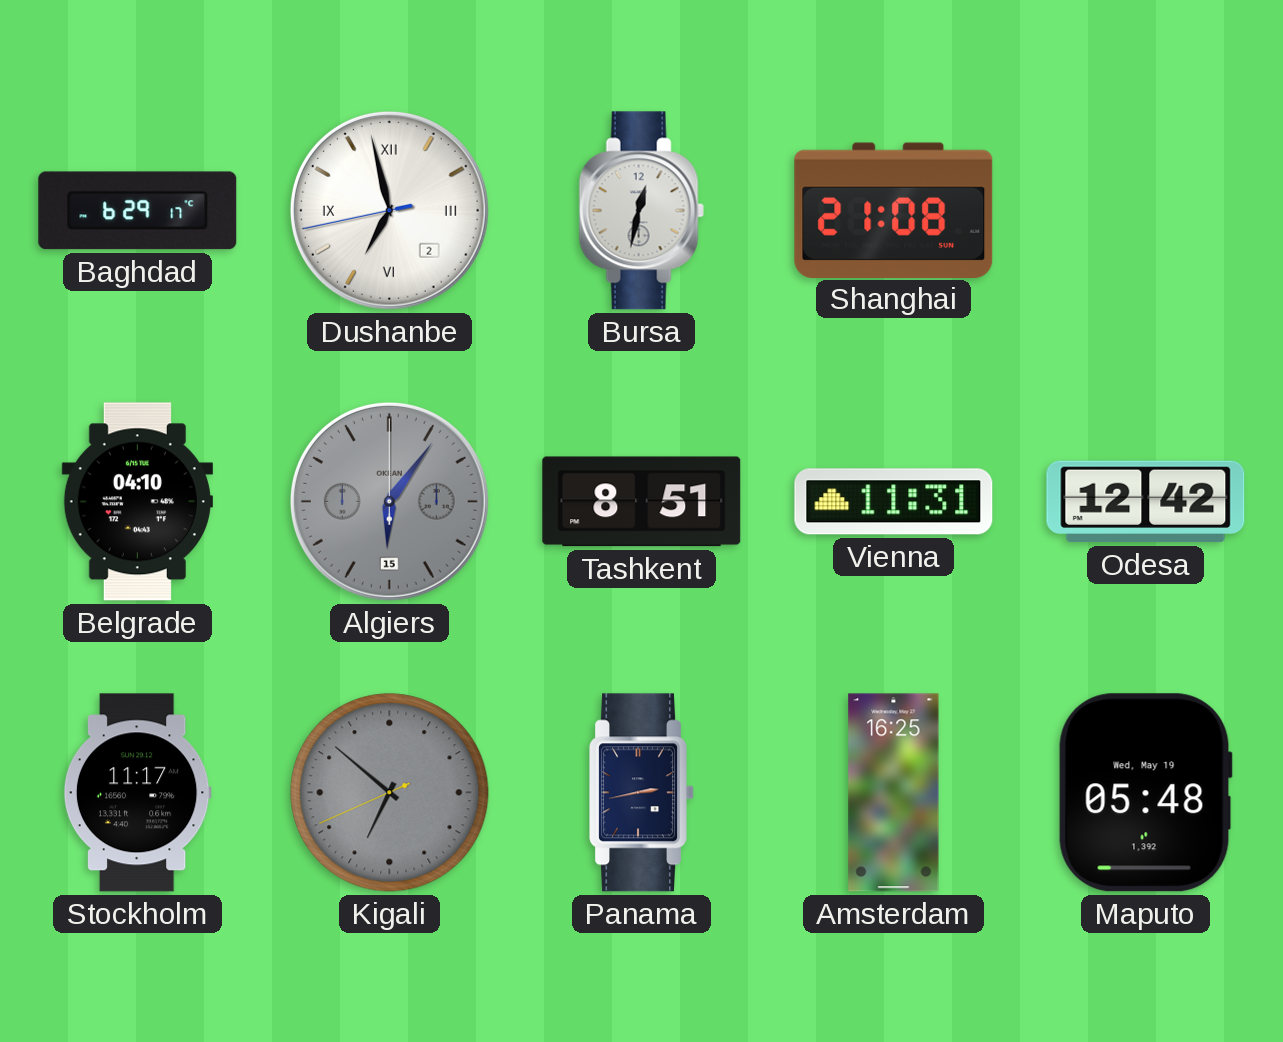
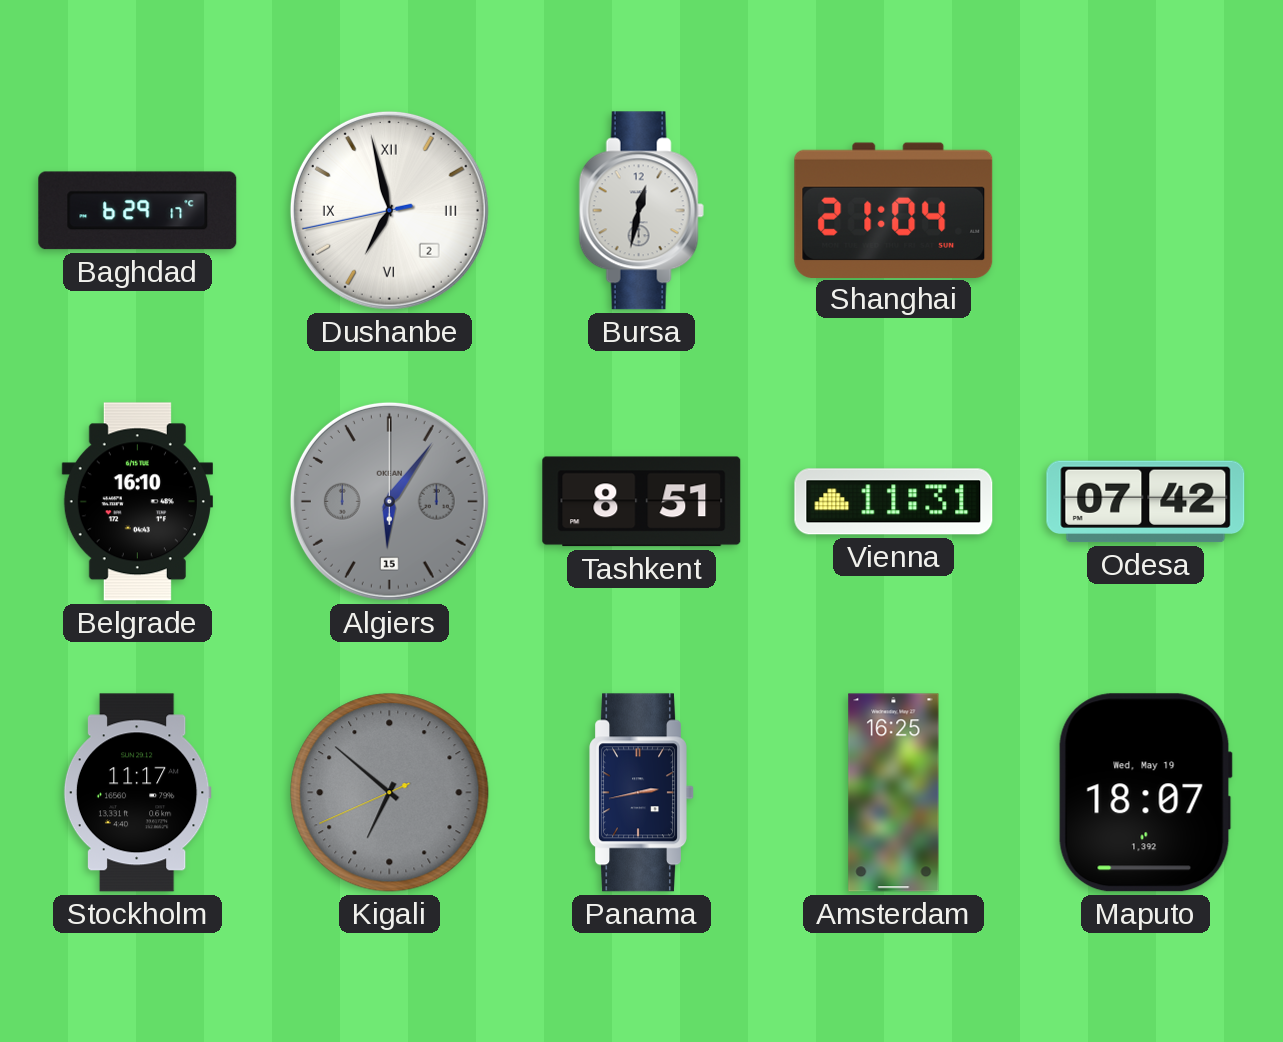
Shanghai: 21:08 -> 21:04 (894, 210)
Belgrade: 04:10 -> 16:10 (137, 502)
Odesa: 12:42 -> 07:42 (1146, 502)
Maputo: 05:48 -> 18:07 (1145, 793)
